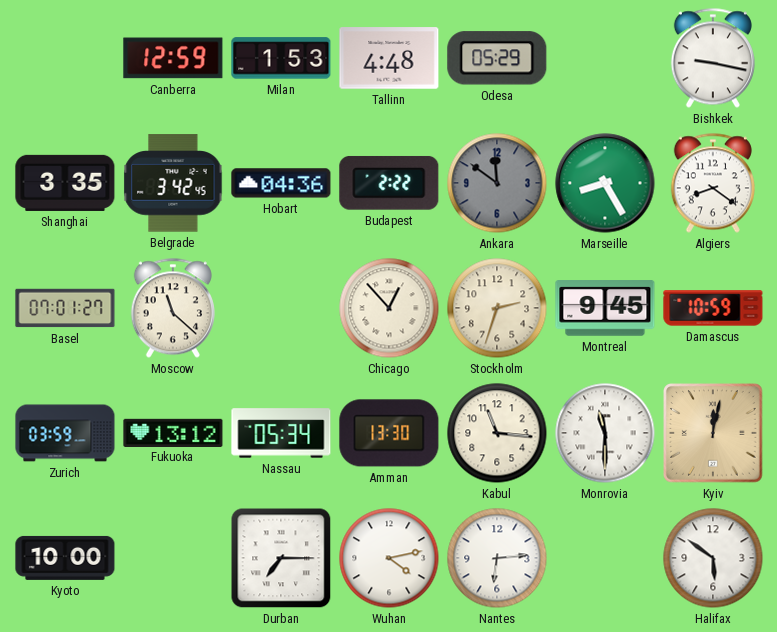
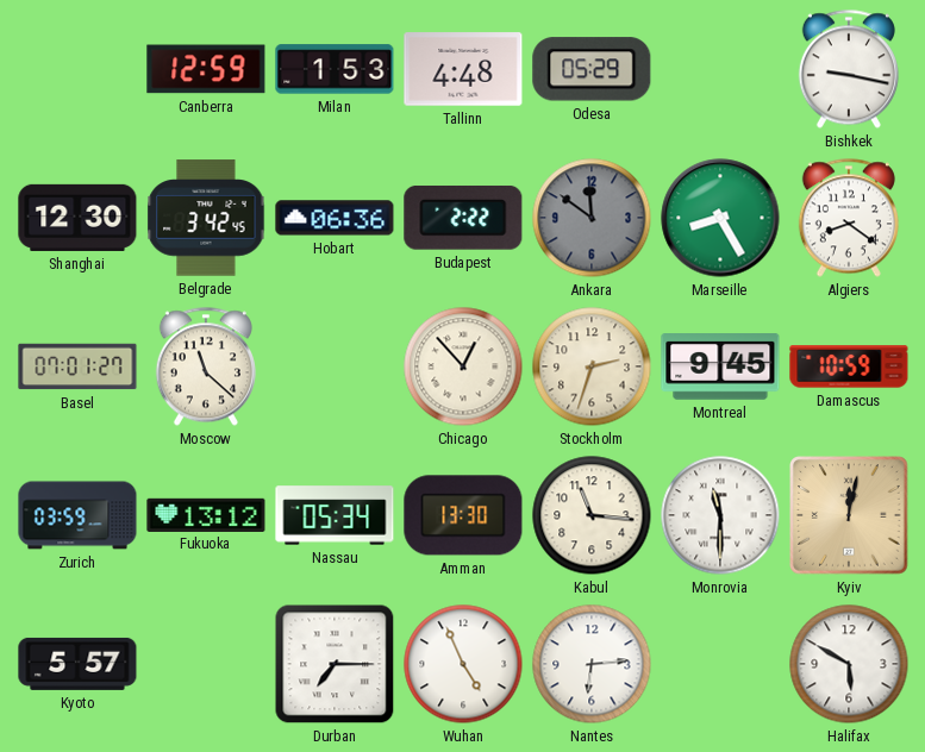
Shanghai: 3:35 -> 12:30 (77, 218)
Hobart: 04:36 -> 06:36 (335, 218)
Kyoto: 10:00 -> 5:57 (77, 664)
Wuhan: 4:13 -> 4:56 (463, 664)
Halifax: 5:51 -> 5:50 (849, 664)
